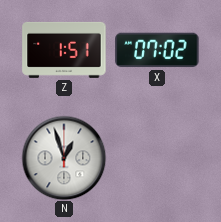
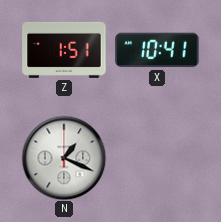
X: 07:02 -> 10:41 (157, 50)
N: 12:57 -> 1:19 (64, 158)
